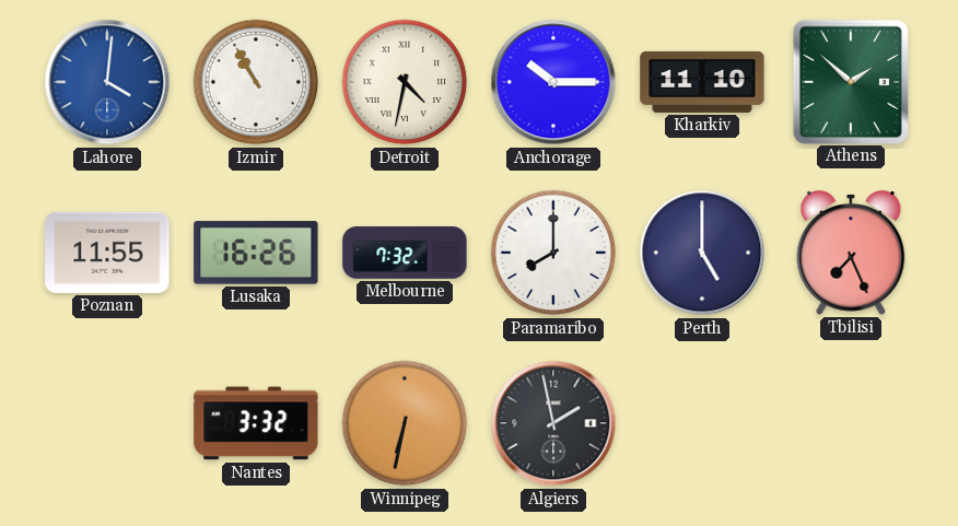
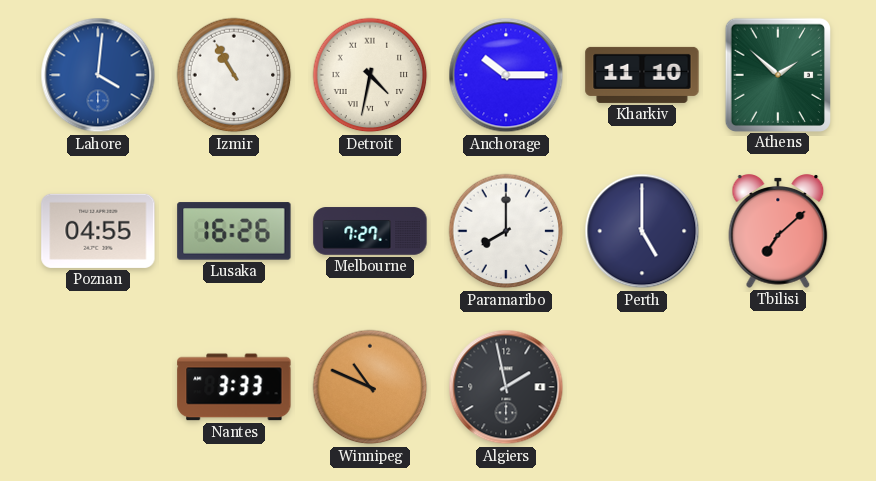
Poznan: 11:55 -> 04:55 (98, 231)
Melbourne: 7:32 -> 7:27 (370, 231)
Tbilisi: 7:26 -> 7:08 (778, 231)
Nantes: 3:32 -> 3:33 (234, 387)
Winnipeg: 6:32 -> 10:49 (370, 387)
